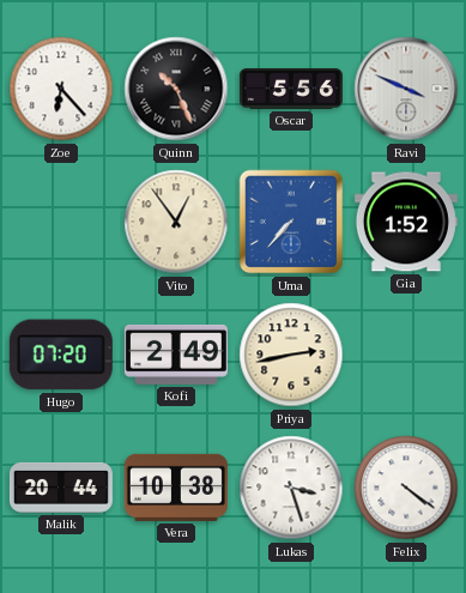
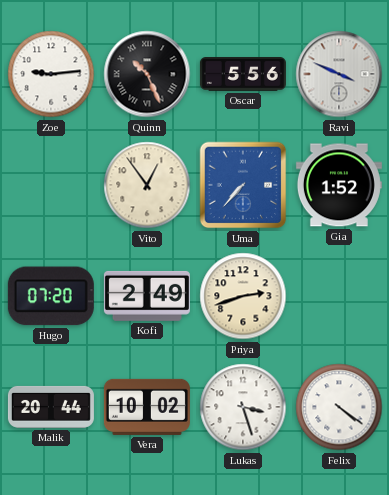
Zoe: 6:23 -> 9:14 (51, 74)
Priya: 2:43 -> 2:42 (243, 296)
Vera: 10:38 -> 10:02 (147, 407)
